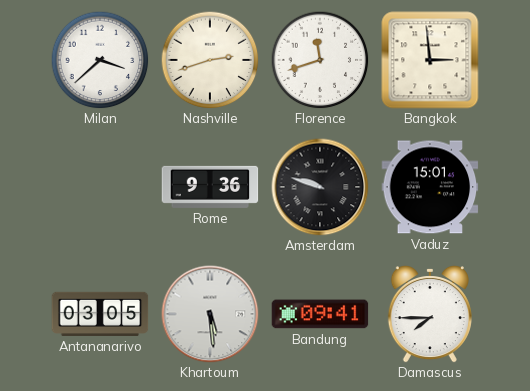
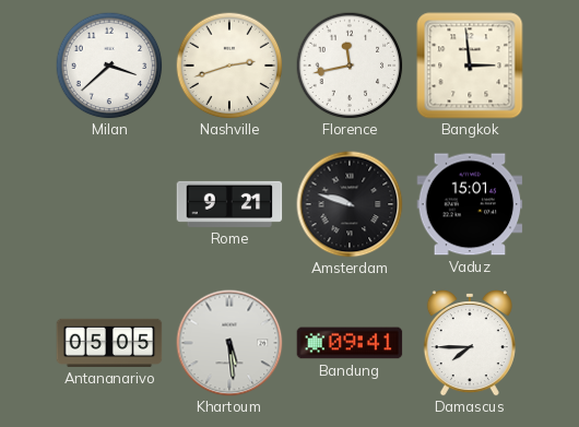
Florence: 11:42 -> 11:43 (350, 66)
Rome: 9:36 -> 9:21 (229, 204)
Antananarivo: 03:05 -> 05:05 (109, 343)
